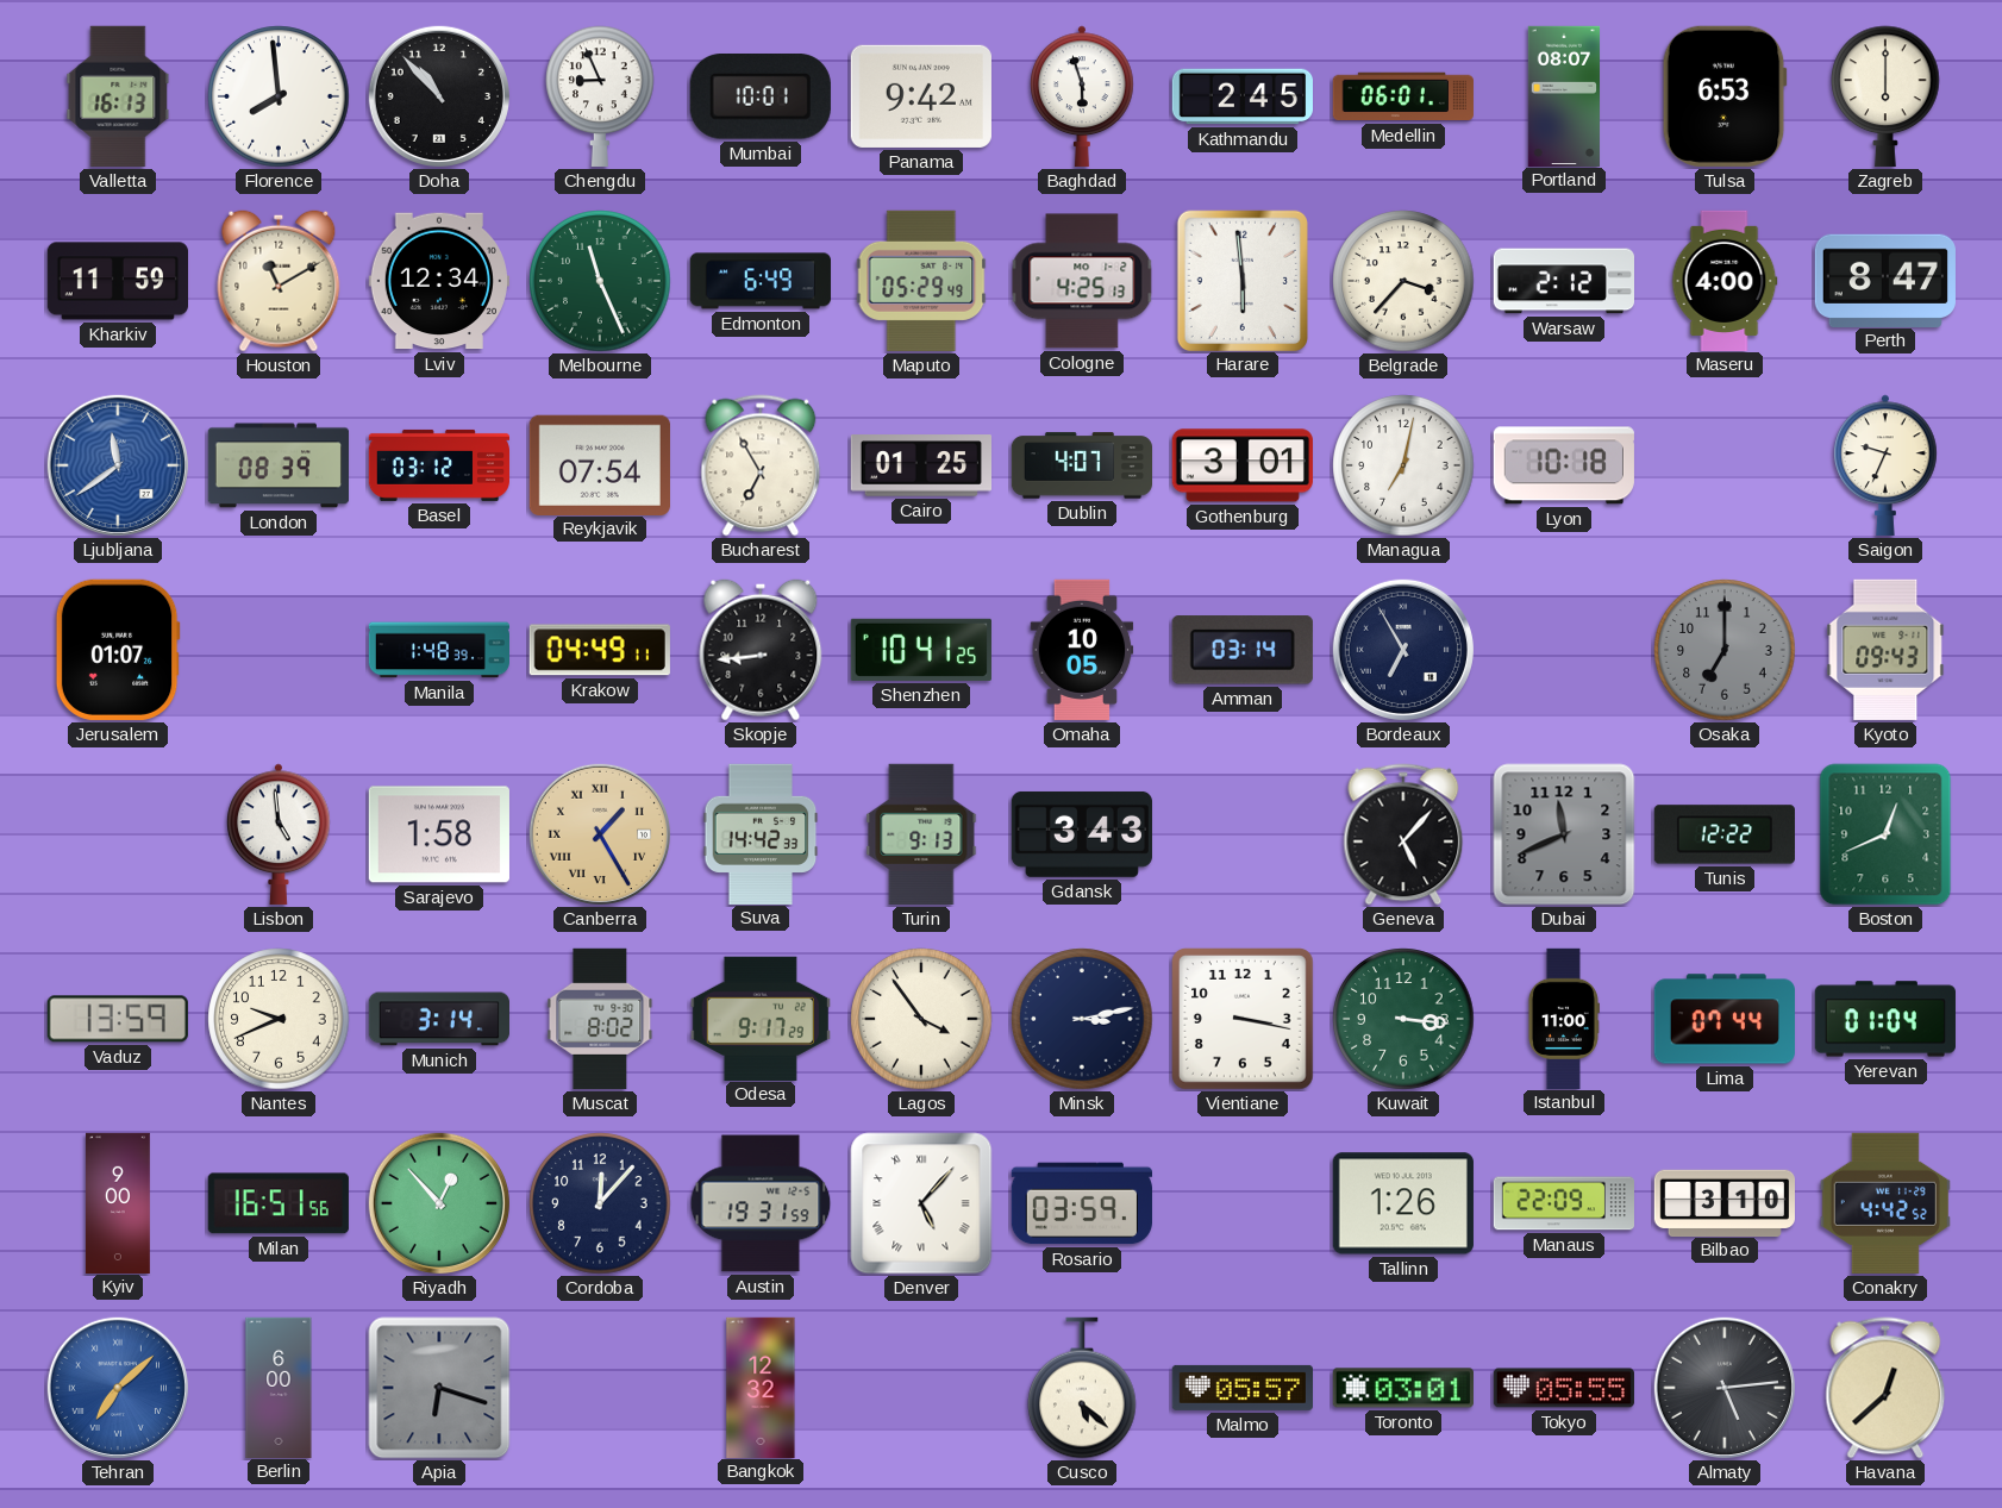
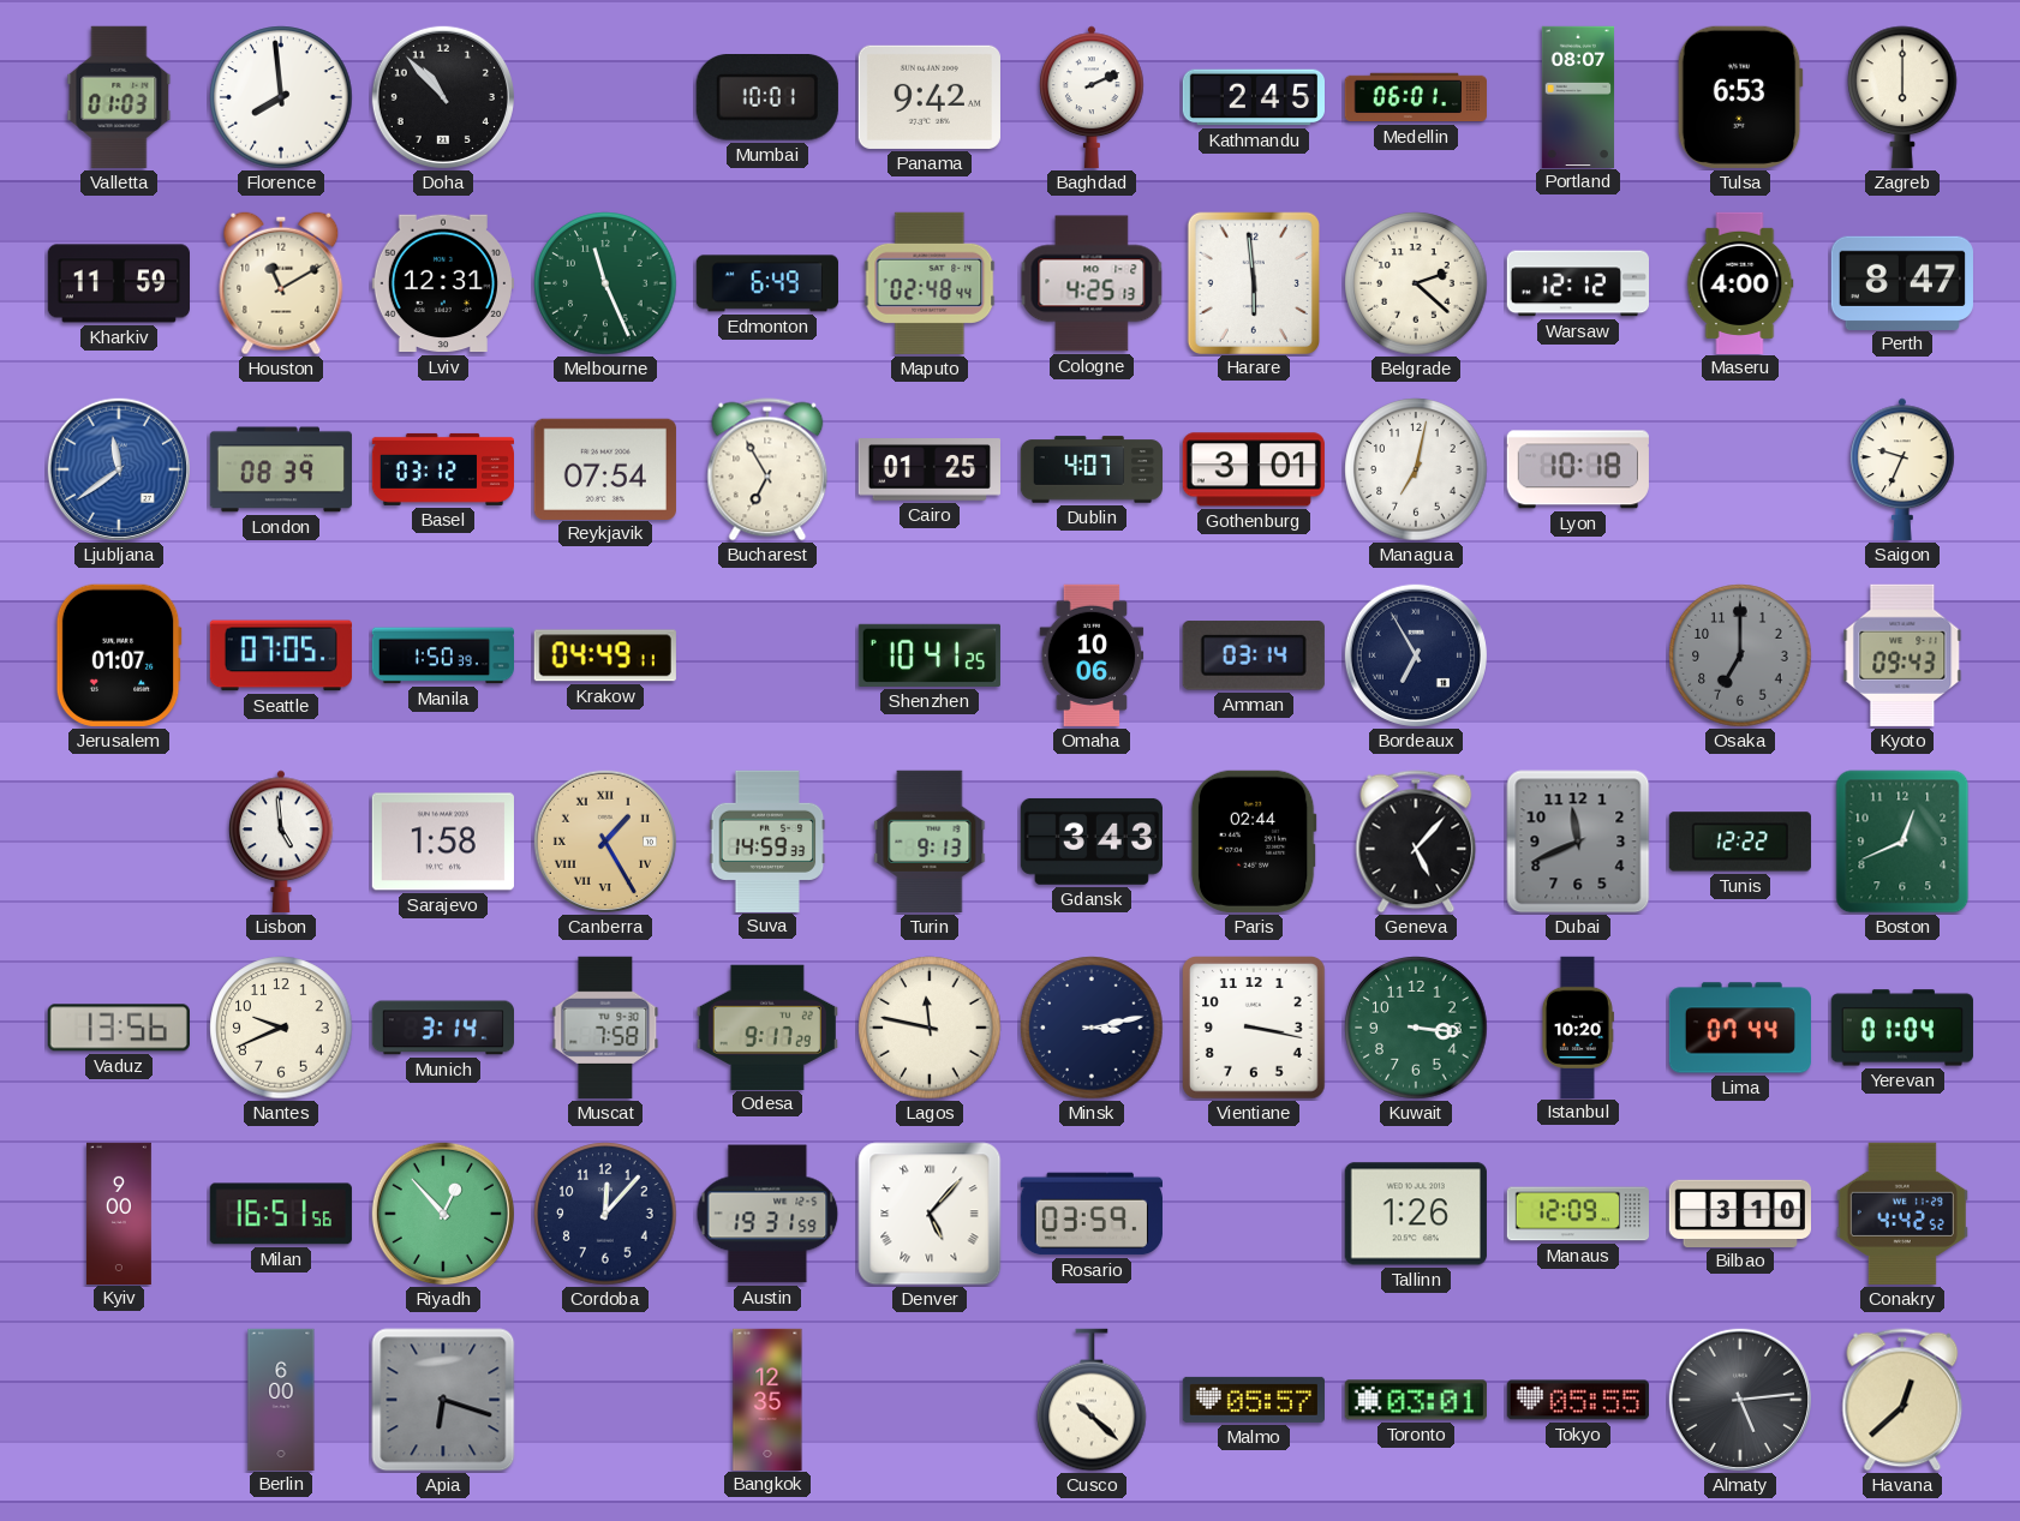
Valletta: 16:13 -> 01:03 (119, 97)
Chengdu: 8:56 -> none (600, 96)
Baghdad: 5:57 -> 2:11 (1092, 97)
Lviv: 12:34 -> 12:31 (443, 283)
Maputo: 05:29 -> 02:48 (930, 283)
Belgrade: 3:37 -> 2:22 (1416, 283)
Warsaw: 2:12 -> 12:12 (1577, 283)
Seattle: none -> 07:05 (281, 655)
Manila: 1:48 -> 1:50 (442, 655)
Skopje: 8:44 -> none (761, 650)
Omaha: 10:05 -> 10:06 (1092, 655)
Suva: 14:42 -> 14:59 (767, 840)
Paris: none -> 02:44 (1254, 842)
Vaduz: 13:59 -> 13:56 (119, 1028)
Muscat: 8:02 -> 7:58 (605, 1028)
Lagos: 3:54 -> 11:47 (930, 1028)
Istanbul: 11:00 -> 10:20 (1577, 1026)
Manaus: 22:09 -> 12:09 (1577, 1214)
Tehran: 7:08 -> none (118, 1388)
Bangkok: 12:32 -> 12:35 (767, 1399)
Cusco: 5:22 -> 10:22 (1092, 1400)
